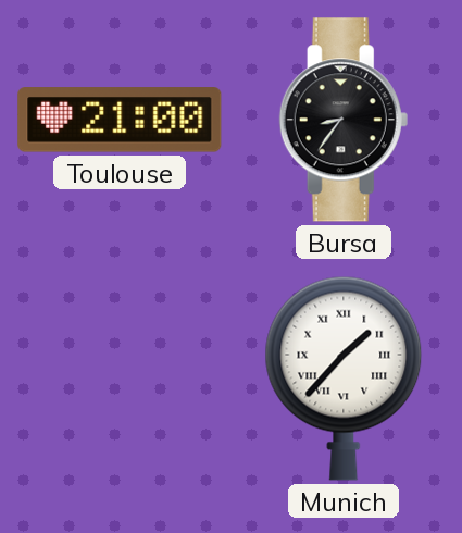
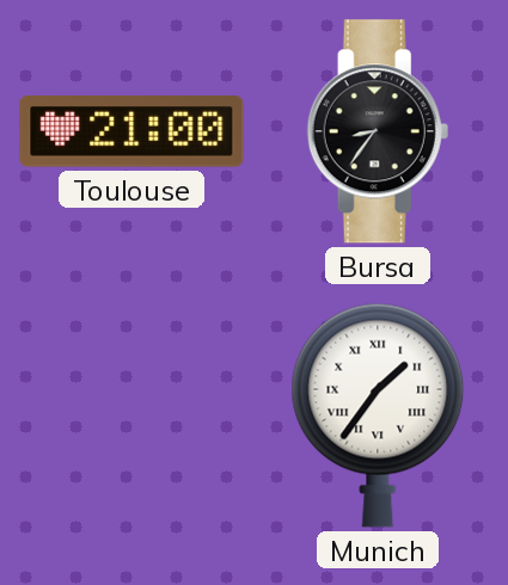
Munich: 1:37 -> 1:36 (378, 415)
